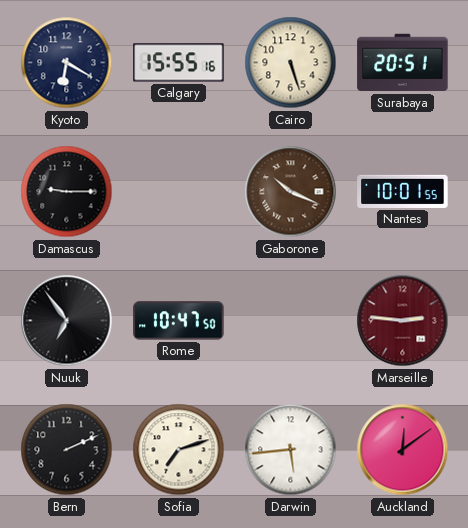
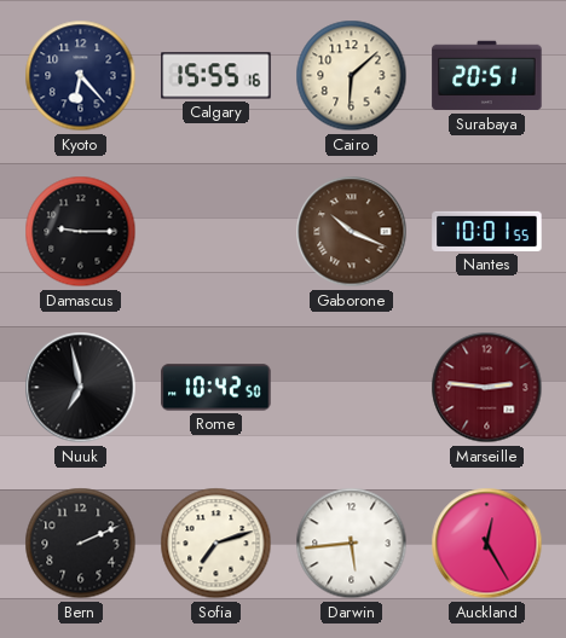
Kyoto: 6:20 -> 6:23 (81, 76)
Cairo: 5:27 -> 6:08 (352, 76)
Nuuk: 6:54 -> 6:58 (81, 388)
Rome: 10:47 -> 10:42 (216, 388)
Auckland: 12:09 -> 12:25 (487, 544)
